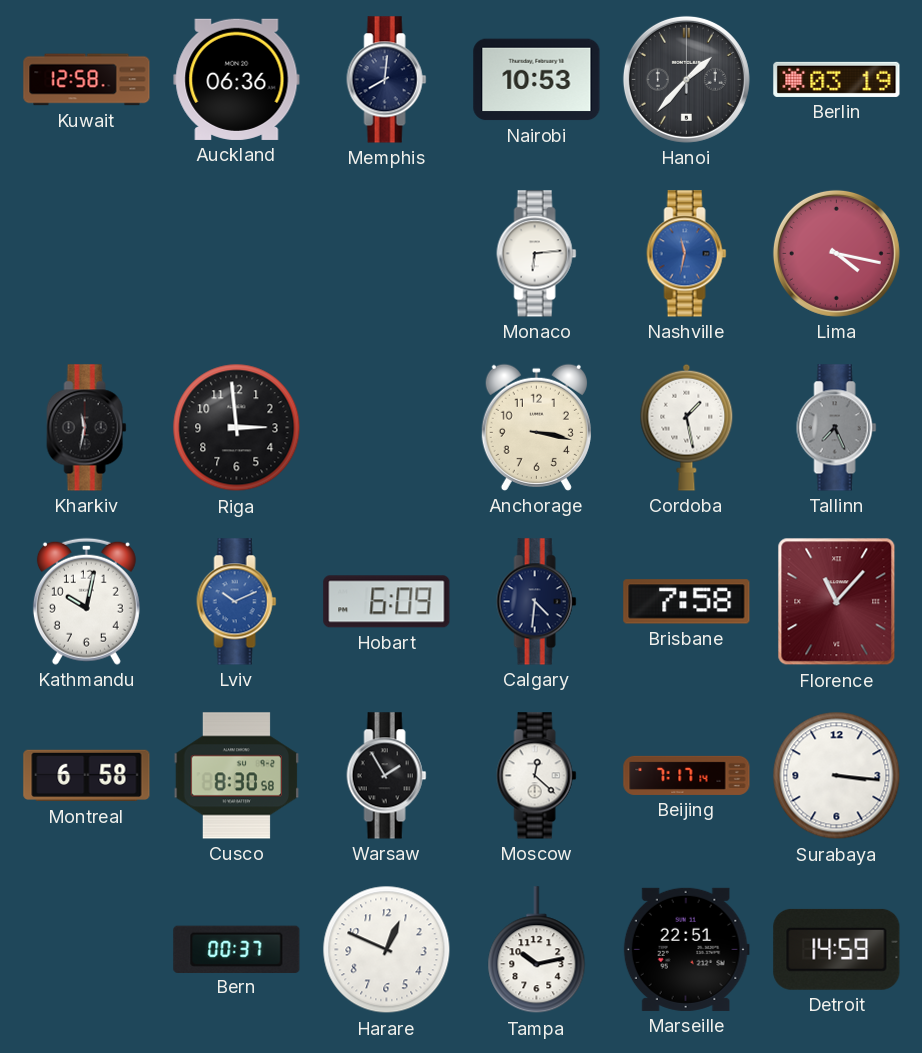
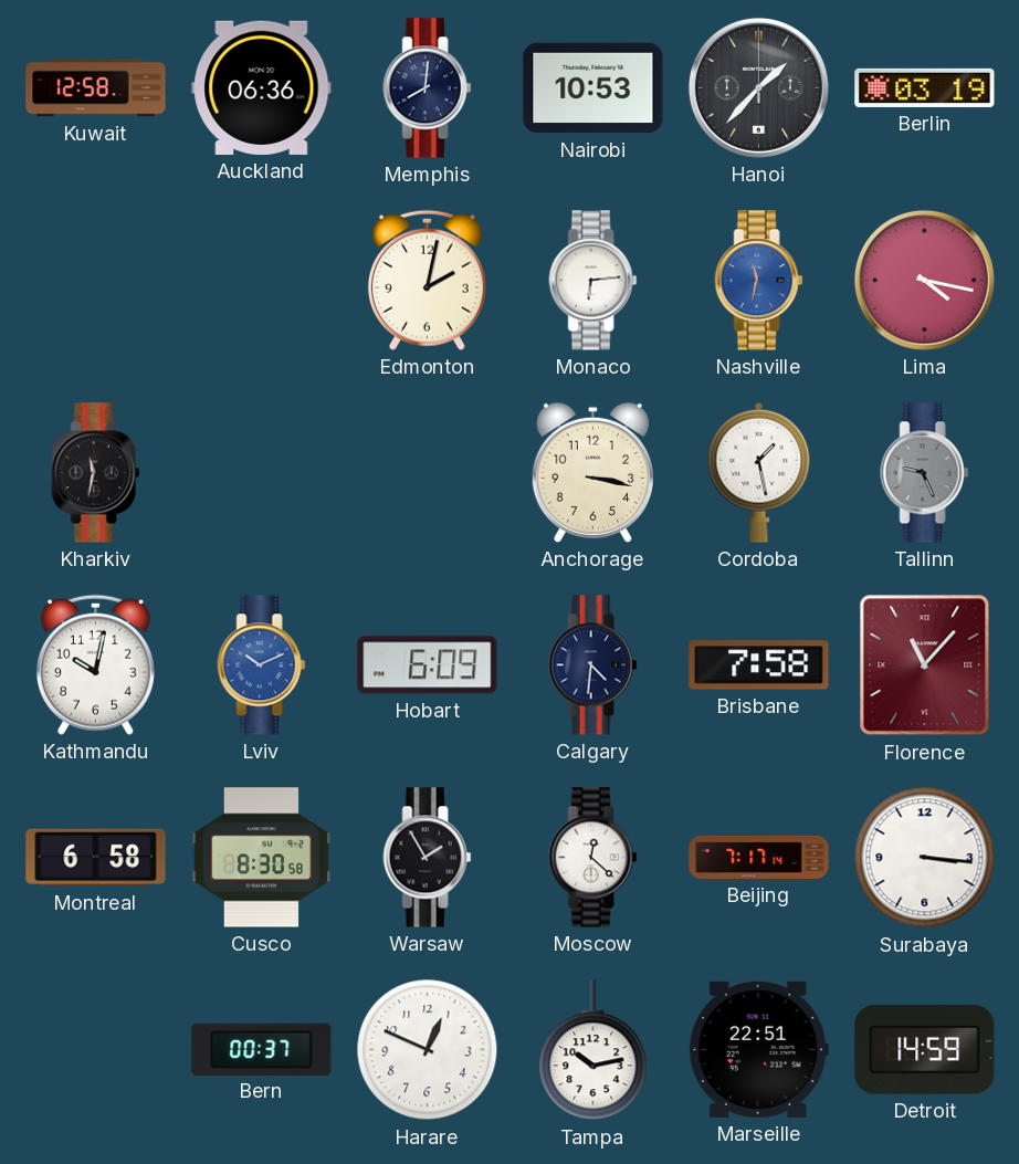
Edmonton: none -> 2:02 (427, 280)
Riga: 2:59 -> none (237, 428)
Tallinn: 7:26 -> 9:26 (925, 473)
